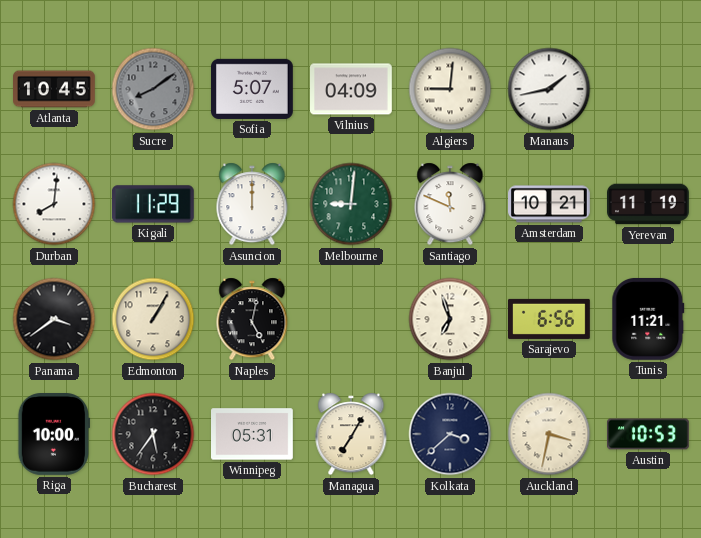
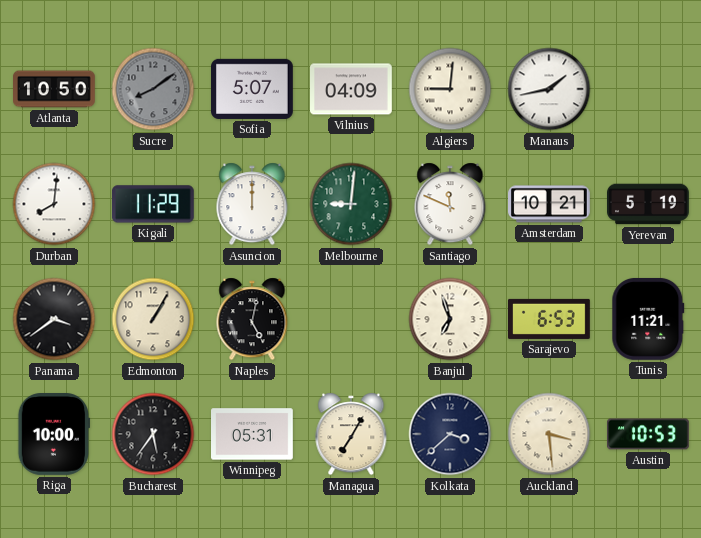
Atlanta: 10:45 -> 10:50 (55, 89)
Yerevan: 11:19 -> 5:19 (649, 204)
Sarajevo: 6:56 -> 6:53 (550, 319)
Auckland: 3:32 -> 3:29 (549, 434)
